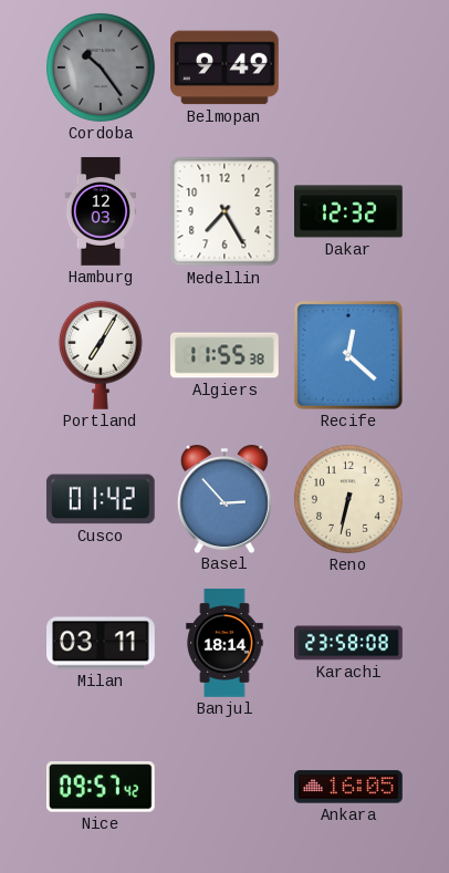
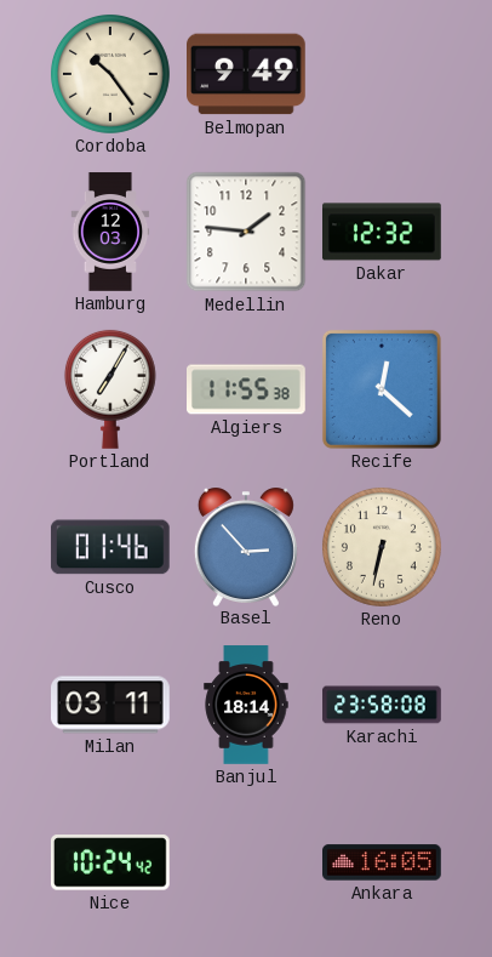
Cordoba dial: grey -> cream (110, 74)
Medellin: 7:25 -> 1:46 (246, 232)
Cusco: 01:42 -> 01:46 (110, 547)
Nice: 09:57 -> 10:24 (110, 862)
